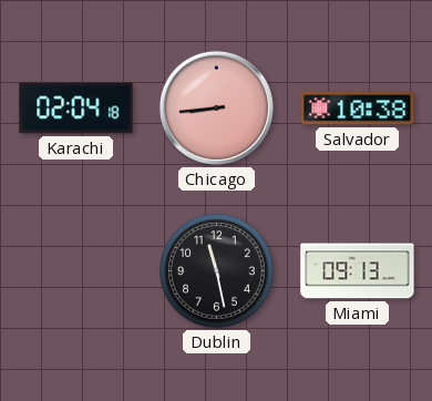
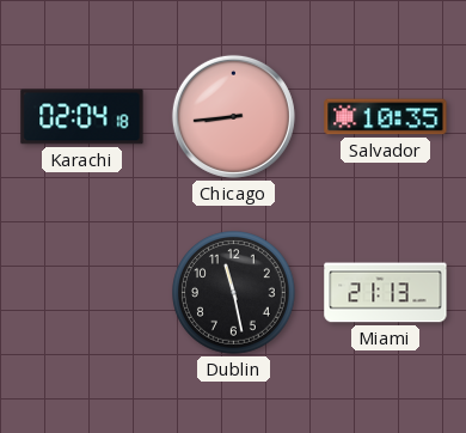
Salvador: 10:38 -> 10:35 (386, 117)
Miami: 09:13 -> 21:13 (386, 293)
